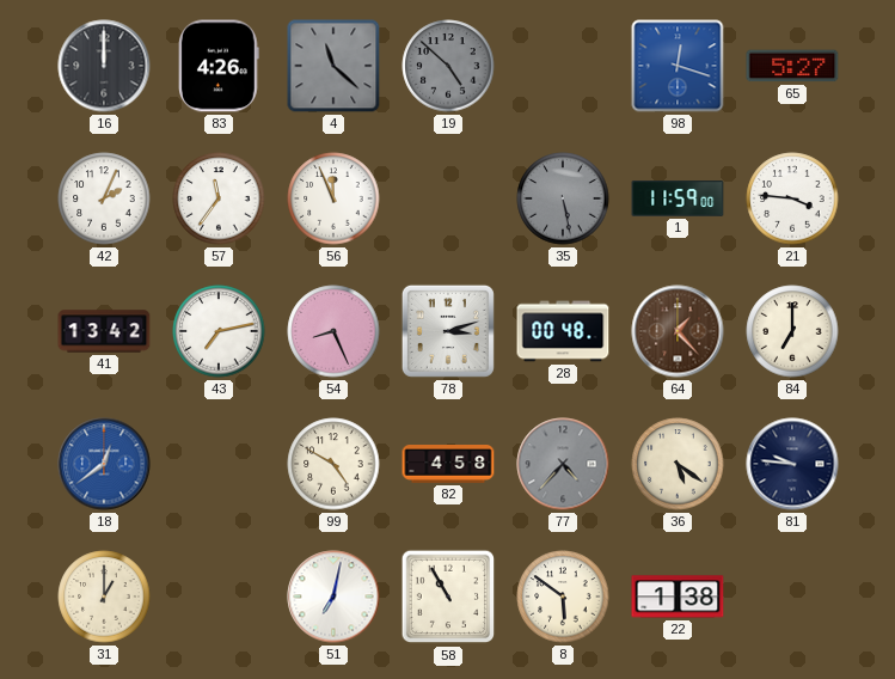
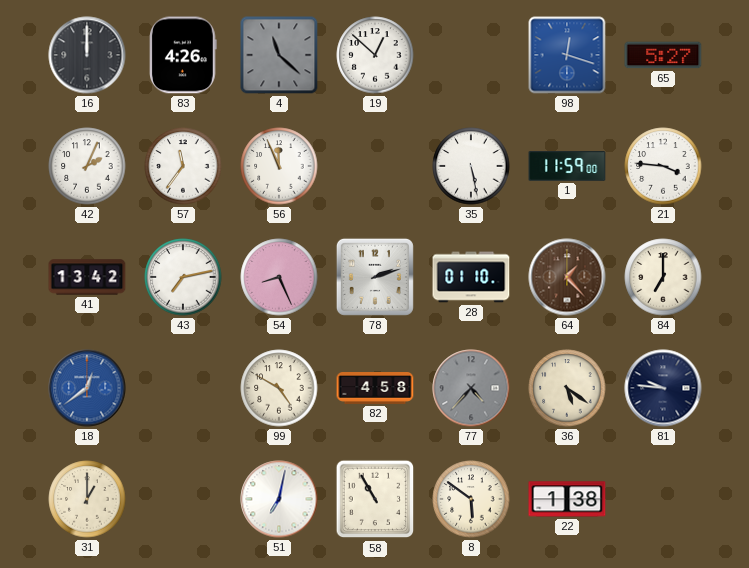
19: 4:52 -> 12:52 (375, 55)
19 dial: grey -> white (375, 55)
35 dial: grey -> white (471, 166)
78: 3:12 -> 2:12 (375, 277)
28: 00:48 -> 01:10 (471, 277)
